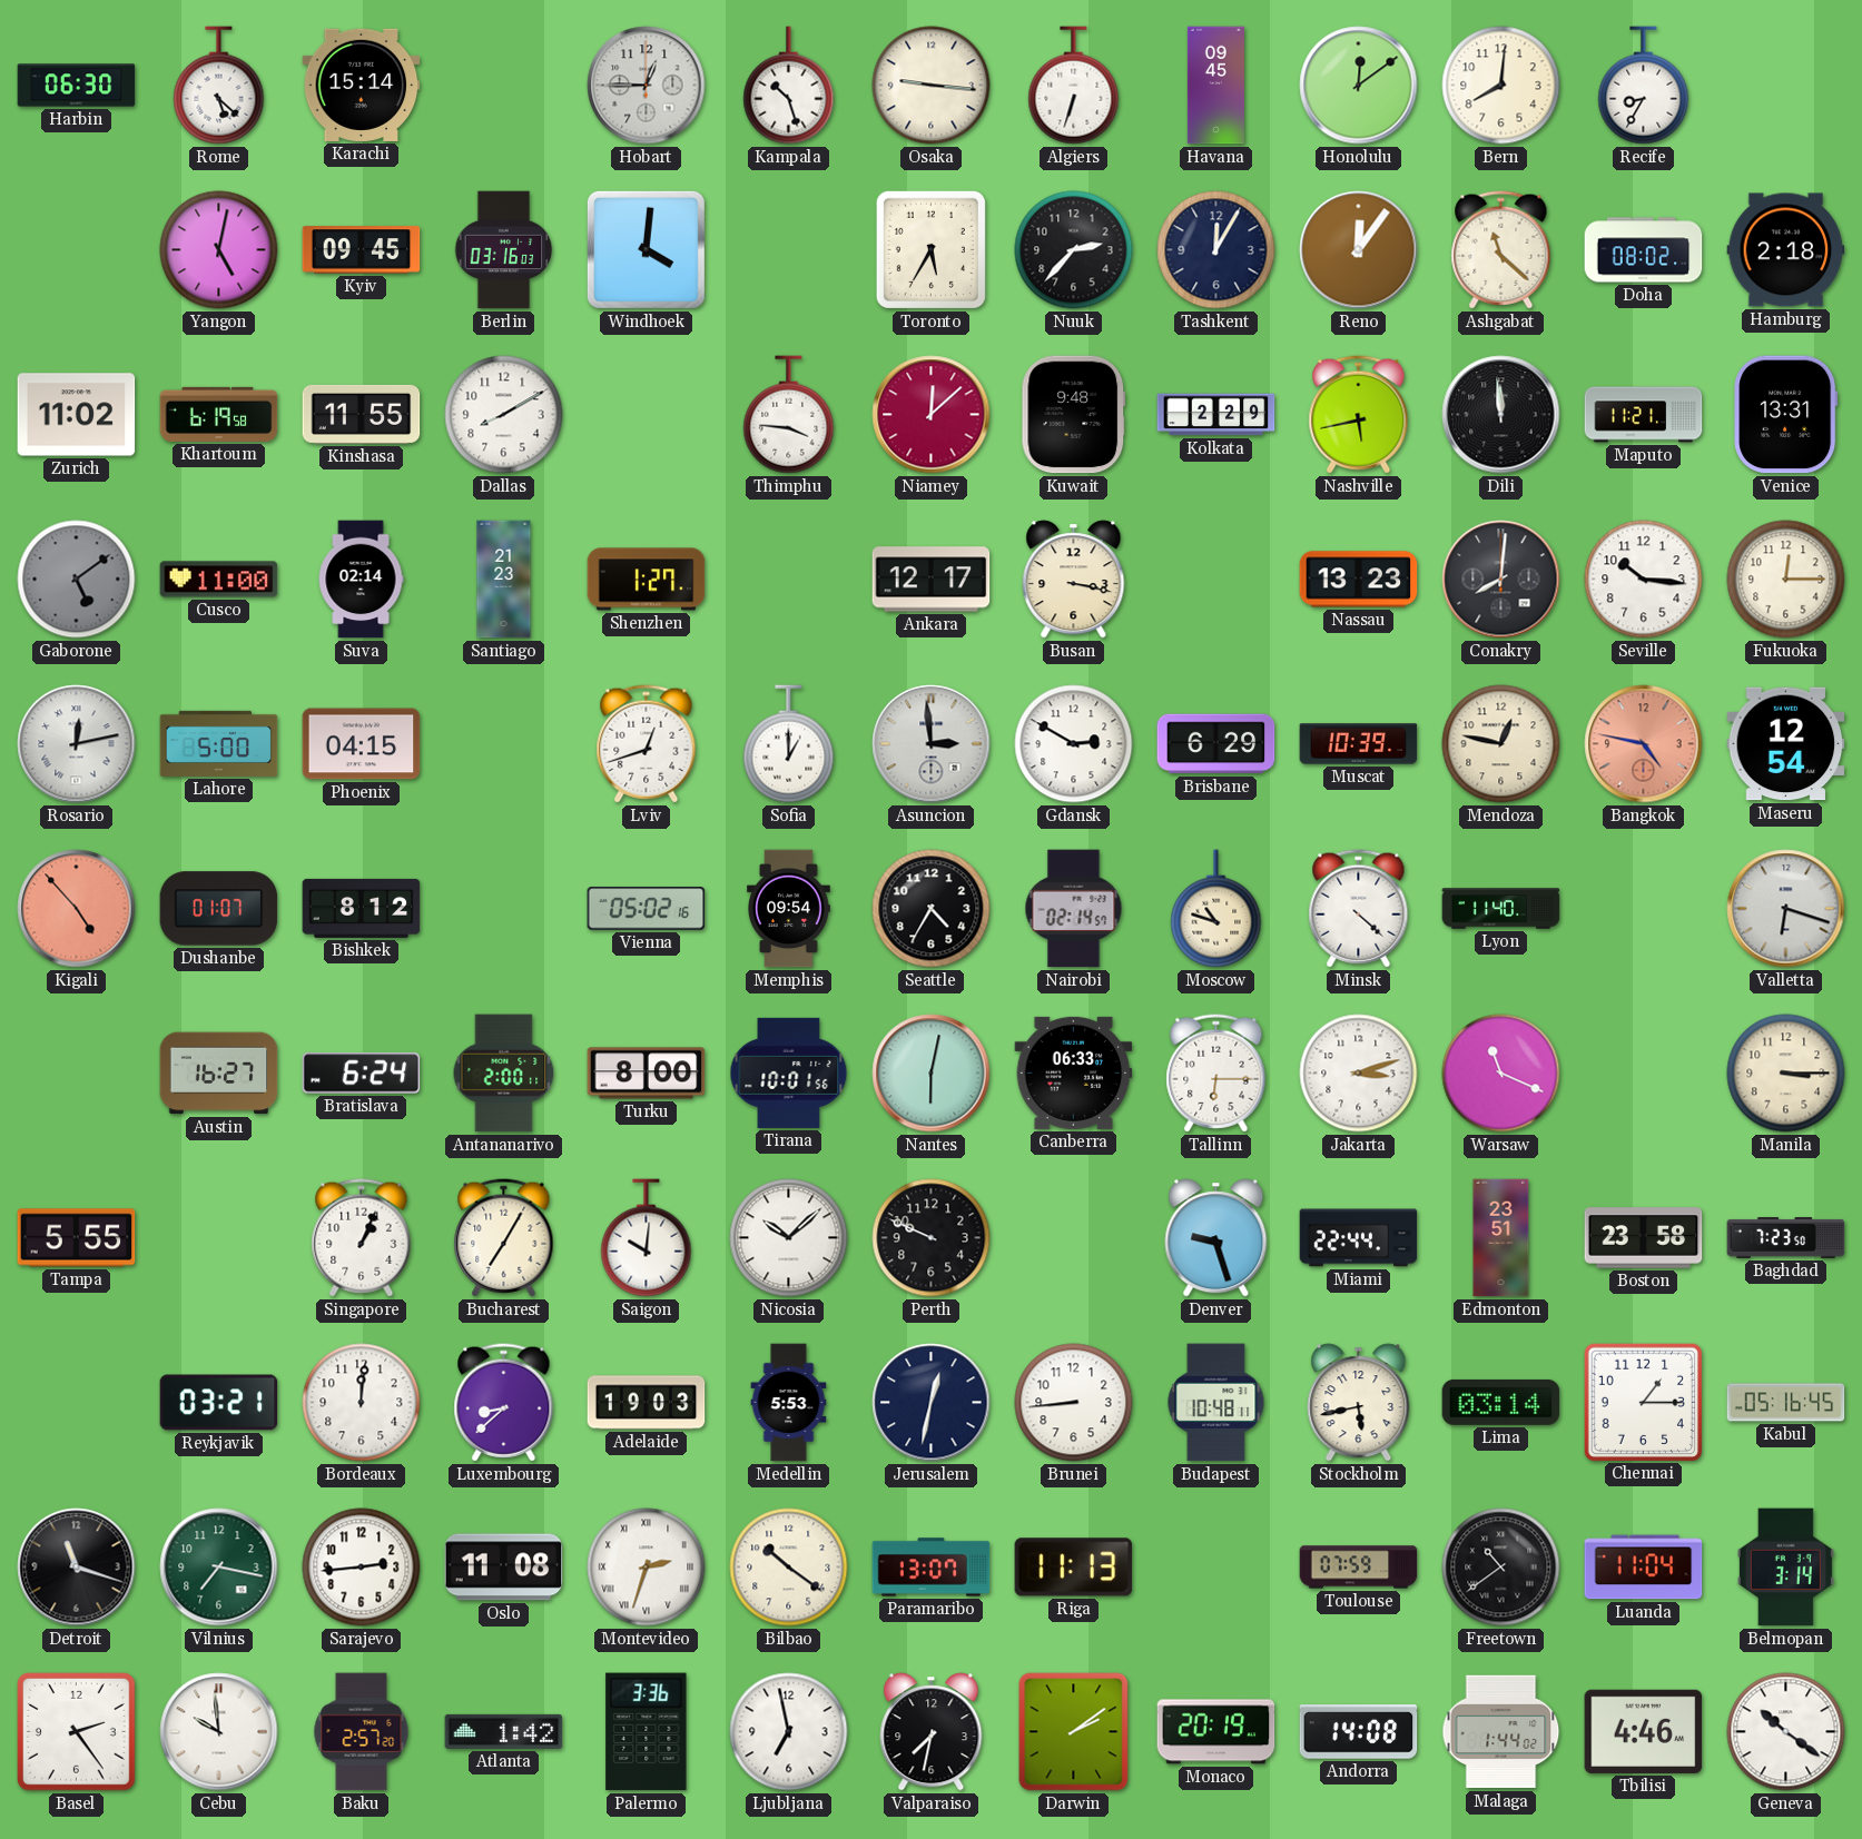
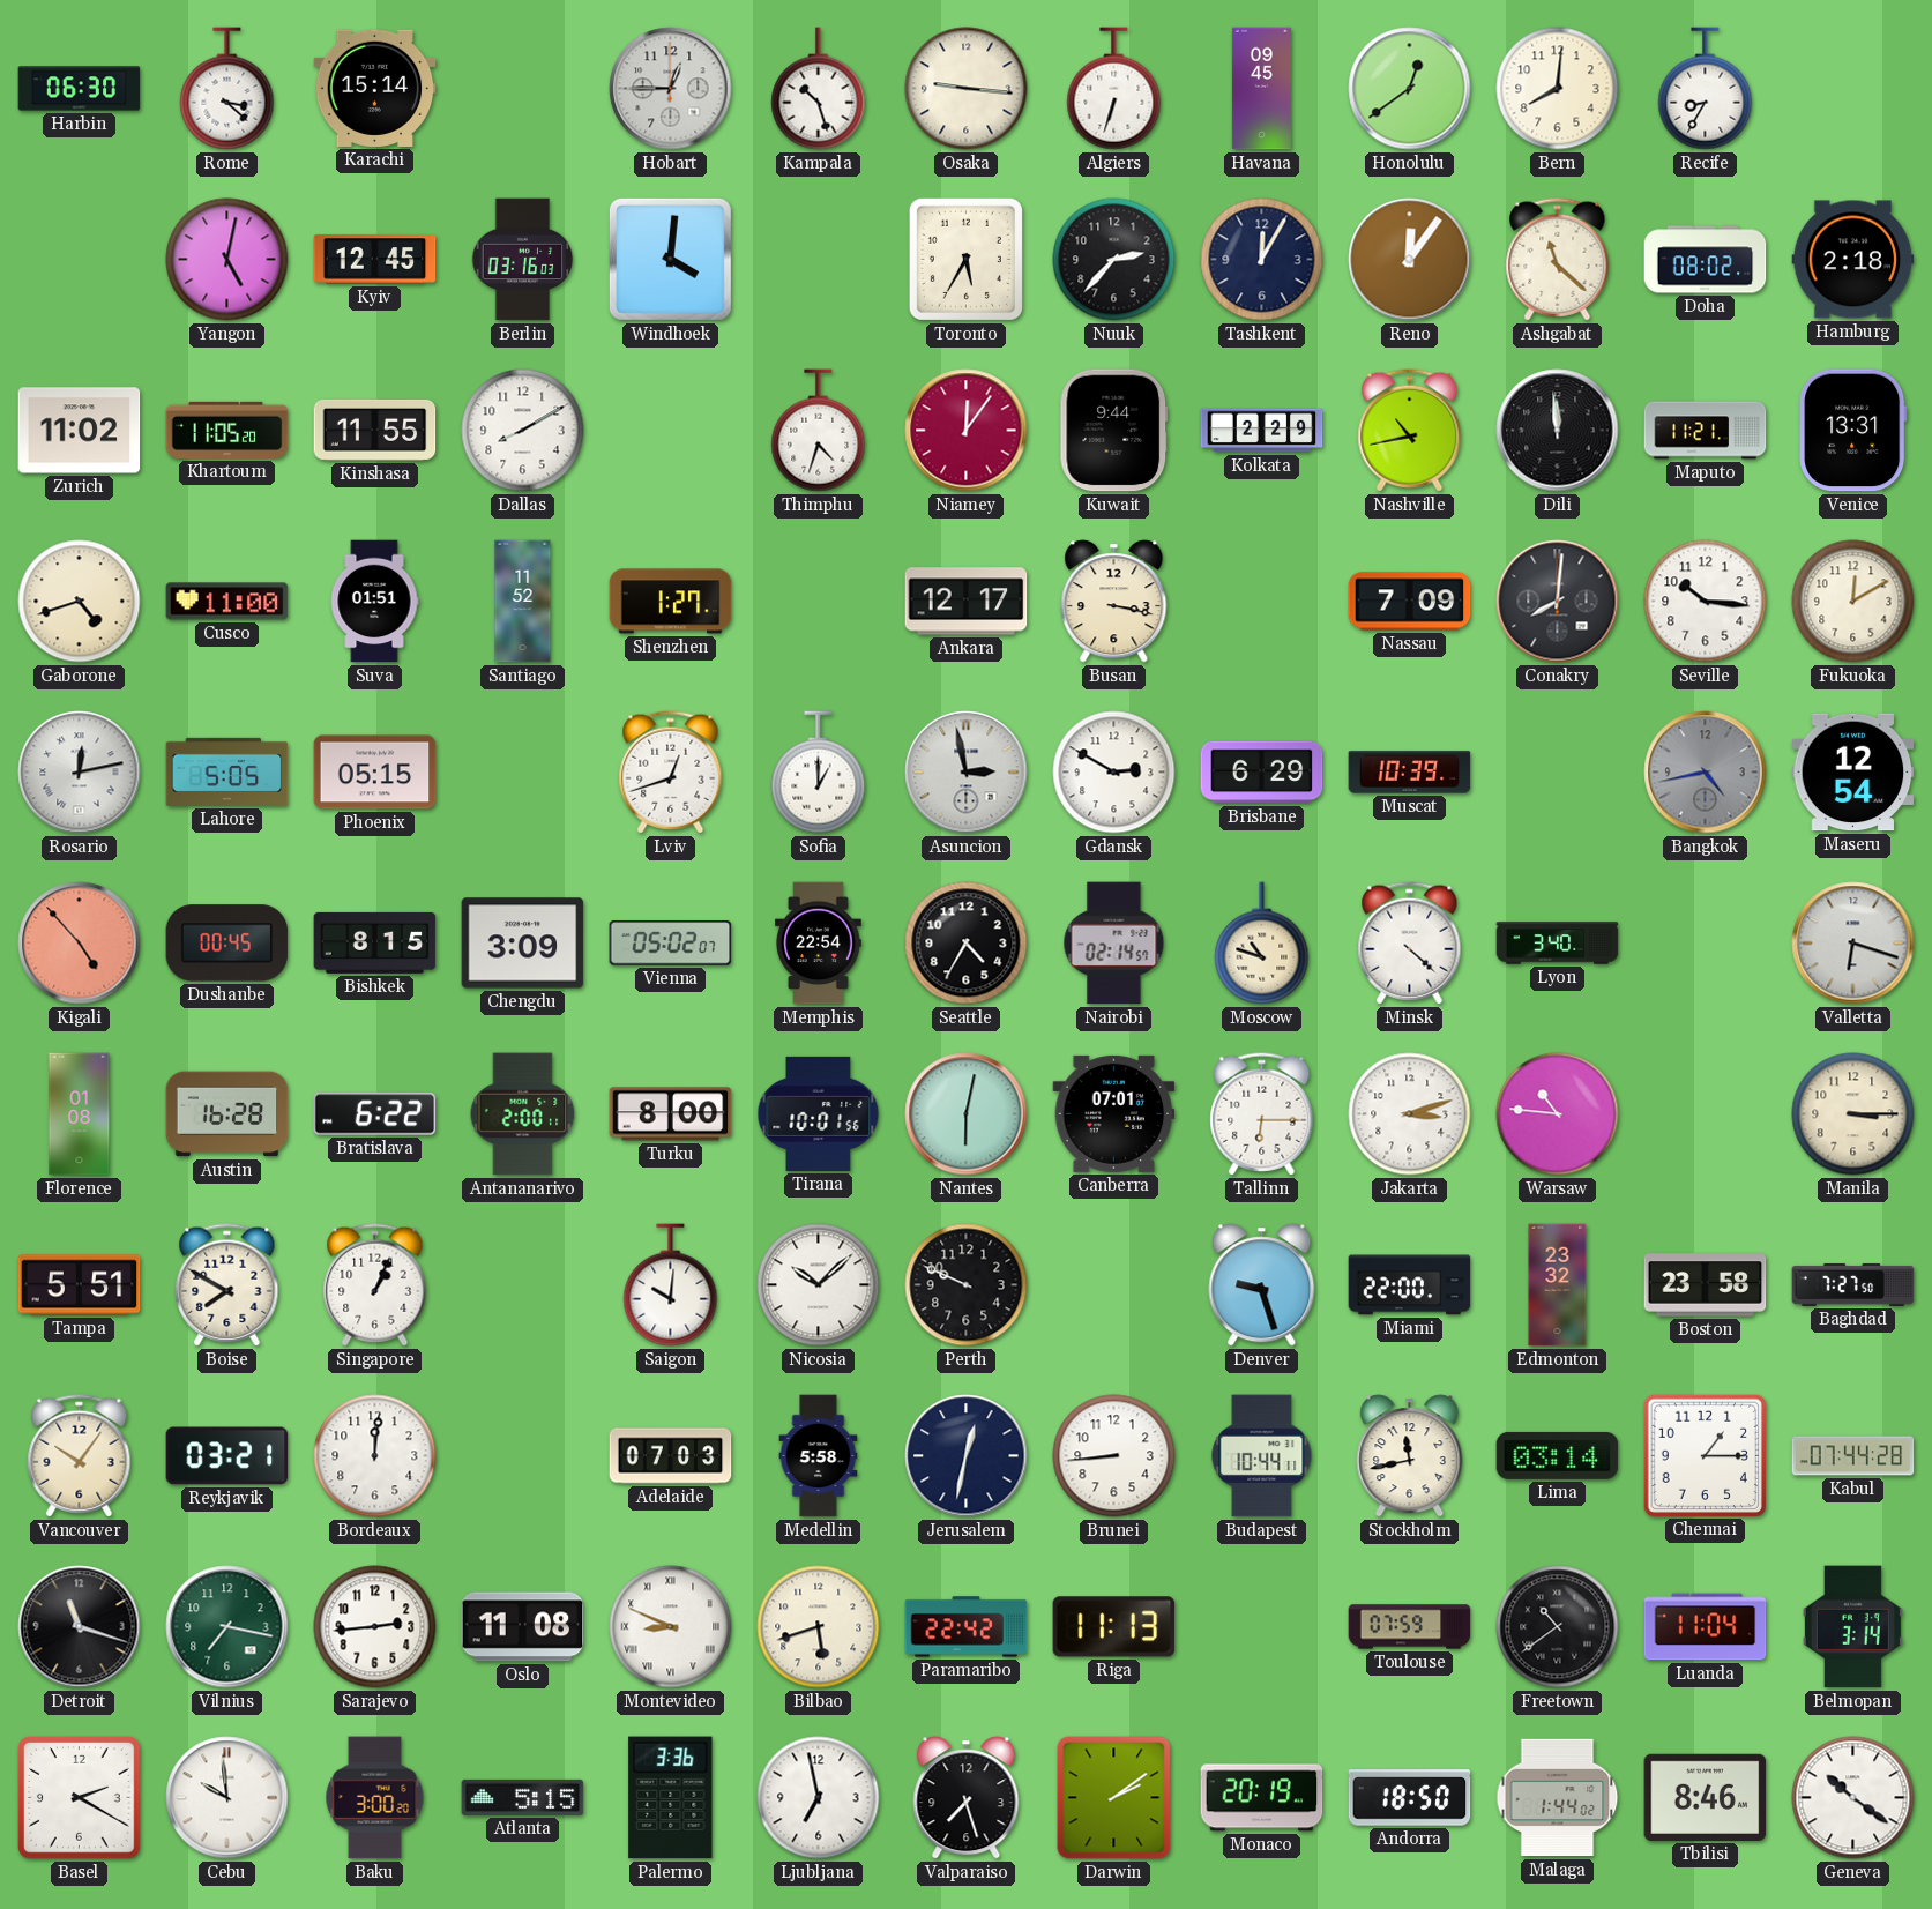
Rome: 5:22 -> 3:22 (227, 89)
Honolulu: 12:09 -> 12:39 (1410, 89)
Kyiv: 09:45 -> 12:45 (375, 260)
Khartoum: 6:19 -> 11:05 (227, 430)
Thimphu: 3:46 -> 4:33 (819, 431)
Niamey: 12:08 -> 12:06 (967, 431)
Kuwait: 9:48 -> 9:44 (1114, 431)
Nashville: 5:43 -> 10:43 (1410, 431)
Gaborone: 5:09 -> 4:42 (80, 602)
Gaborone dial: grey -> cream (80, 602)
Suva: 02:14 -> 01:51 (374, 602)
Santiago: 21:23 -> 11:52 (523, 602)
Nassau: 13:23 -> 7:09 (1410, 602)
Fukuoka: 12:15 -> 12:10 (1853, 602)
Lahore: 5:00 -> 5:05 (227, 771)
Phoenix: 04:15 -> 05:15 (375, 773)
Asuncion: 2:59 -> 2:58 (967, 773)
Mendoza: 12:47 -> none (1501, 744)
Bangkok: 4:47 -> 4:43 (1706, 773)
Bangkok dial: salmon -> grey (1706, 773)
Dushanbe: 01:07 -> 00:45 (227, 944)
Bishkek: 8:12 -> 8:15 (375, 942)
Chengdu: none -> 3:09 (523, 944)
Vienna: 05:02:16 -> 05:02:07 (671, 944)
Memphis: 09:54 -> 22:54 (819, 944)
Lyon: 11:40 -> 3:40 (1558, 944)
Florence: none -> 01:08 (80, 1114)
Austin: 16:27 -> 16:28 (227, 1114)
Bratislava: 6:24 -> 6:22 (375, 1114)
Canberra: 06:33 -> 07:01 (1114, 1113)
Warsaw: 11:19 -> 10:46 (1558, 1114)
Tampa: 5:55 -> 5:51 (80, 1285)
Boise: none -> 7:50 (227, 1285)
Bucharest: 7:05 -> none (504, 1238)
Miami: 22:44 -> 22:00 (1410, 1285)
Edmonton: 23:51 -> 23:32 (1558, 1285)
Baghdad: 7:23 -> 7:27 (1853, 1285)
Vancouver: none -> 10:06 (80, 1456)
Luxembourg: 8:38 -> none (504, 1403)
Adelaide: 19:03 -> 07:03 (671, 1456)
Medellin: 5:53 -> 5:58 (819, 1456)
Budapest: 10:48 -> 10:44 (1262, 1456)
Stockholm: 5:43 -> 11:43 (1410, 1456)
Kabul: 05:16 -> 07:44 (1853, 1456)
Montevideo: 2:33 -> 8:49 (671, 1627)
Bilbao: 10:21 -> 5:42 (819, 1627)
Paramaribo: 13:07 -> 22:42 (967, 1627)
Basel: 2:24 -> 2:20 (80, 1798)
Baku: 2:57 -> 3:00 (375, 1798)
Atlanta: 1:42 -> 5:15 (523, 1797)
Valparaiso: 7:32 -> 7:27 (967, 1798)
Andorra: 14:08 -> 18:50 (1410, 1798)
Tbilisi: 4:46 -> 8:46 (1706, 1797)
